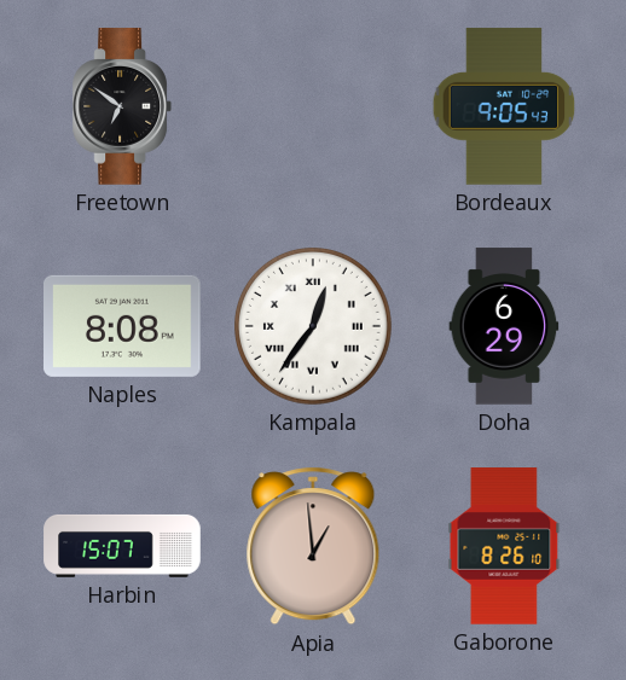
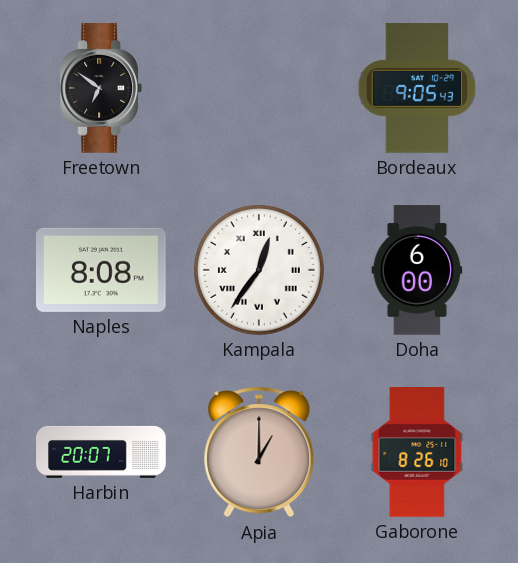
Doha: 6:29 -> 6:00 (417, 270)
Harbin: 15:07 -> 20:07 (101, 452)
Apia: 12:59 -> 1:00 (259, 452)
